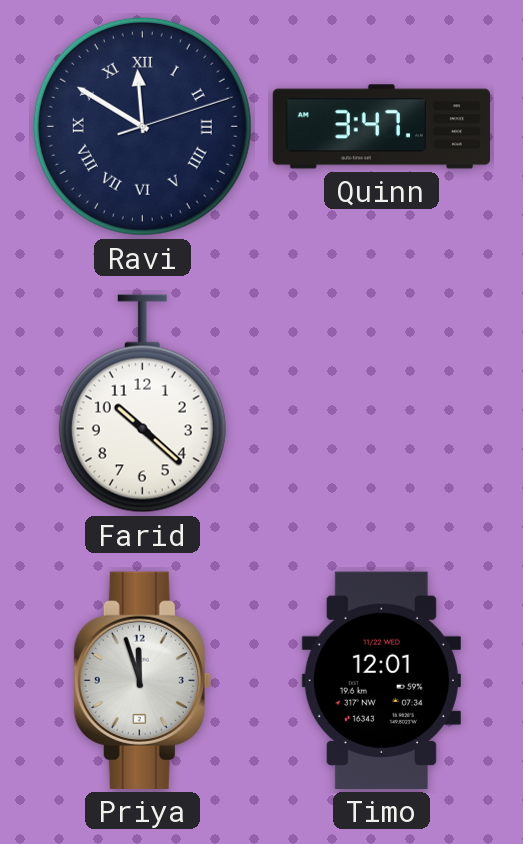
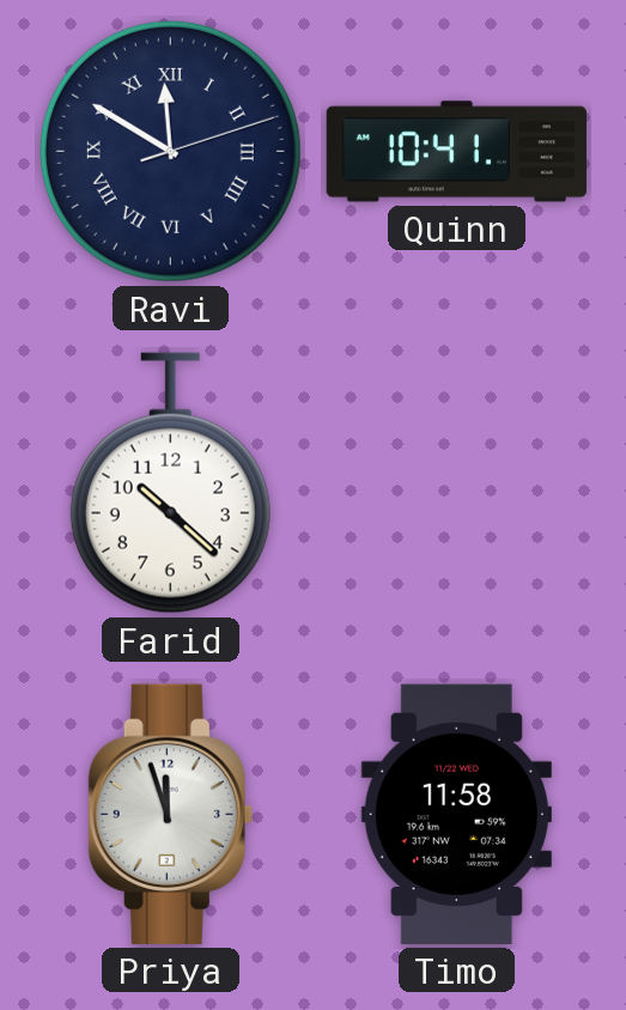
Quinn: 3:47 -> 10:41 (456, 152)
Timo: 12:01 -> 11:58 (456, 814)
